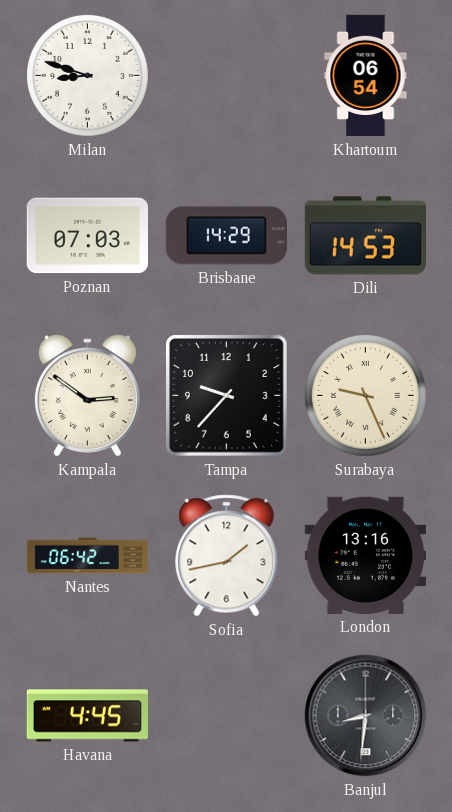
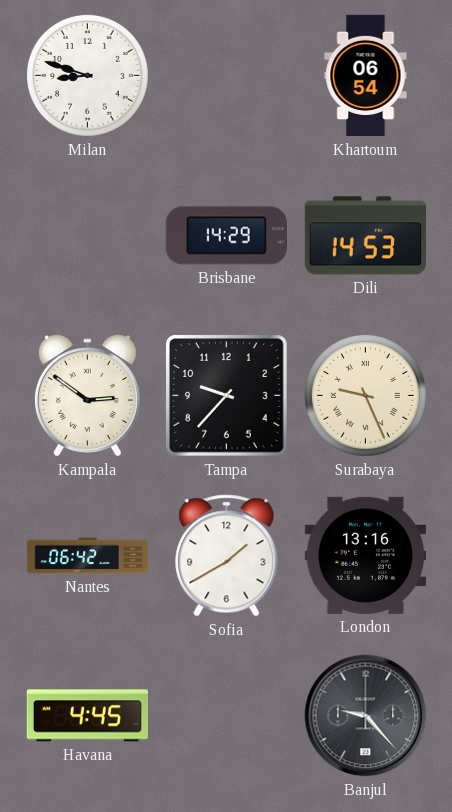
Poznan: 07:03 -> none (87, 236)
Sofia: 1:43 -> 1:40 (227, 556)
Banjul: 8:31 -> 9:23 (366, 716)
